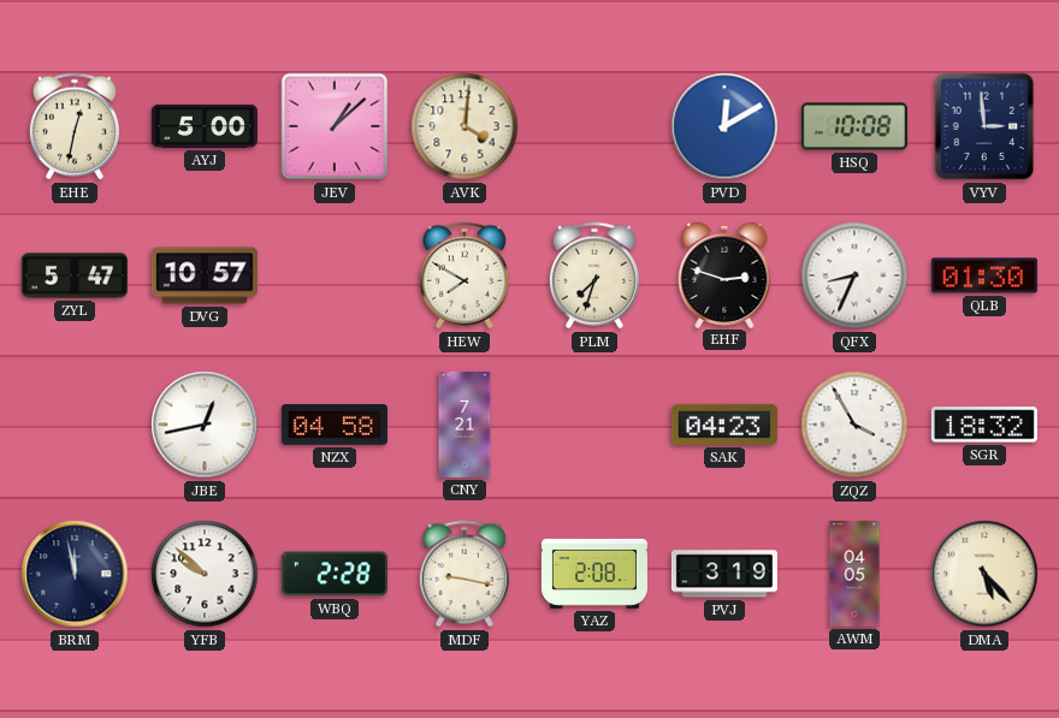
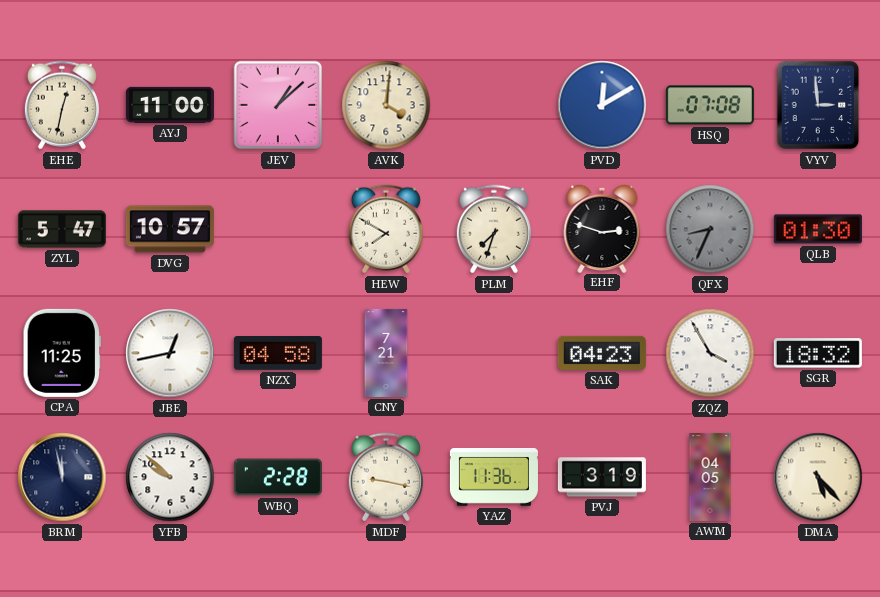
AYJ: 5:00 -> 11:00 (170, 105)
HSQ: 10:08 -> 07:08 (710, 105)
QFX dial: white -> grey (710, 229)
CPA: none -> 11:25 (62, 353)
YAZ: 2:08 -> 11:36 (494, 477)
